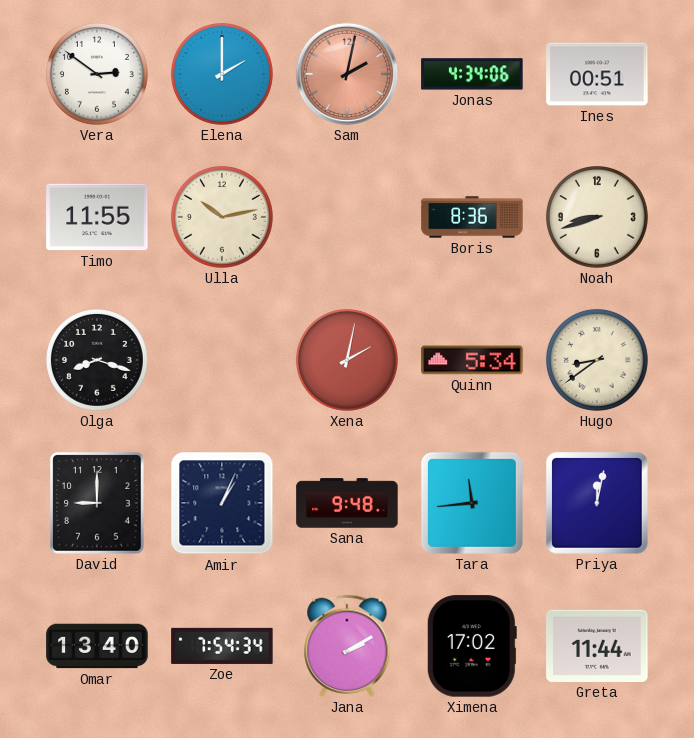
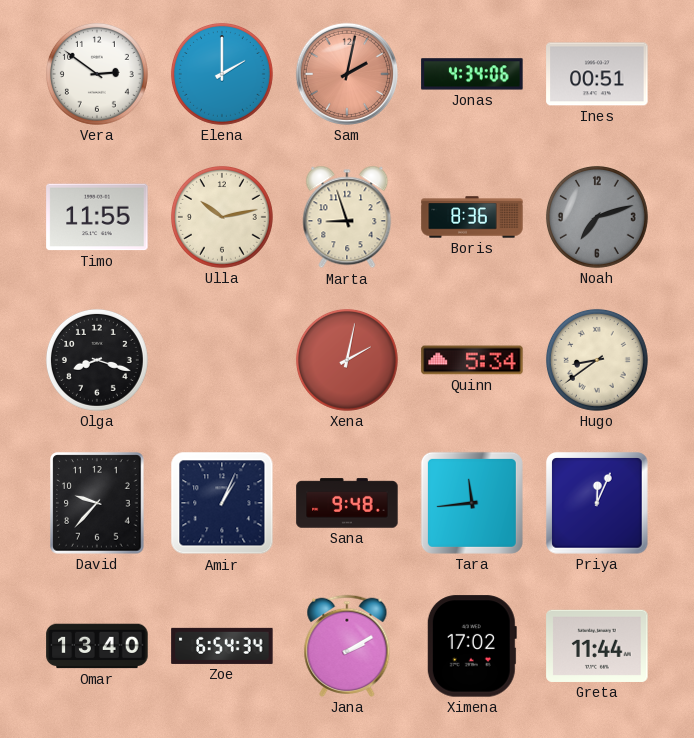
Marta: none -> 8:57 (347, 217)
Noah: 8:42 -> 7:12 (597, 217)
Noah dial: cream -> grey (597, 217)
David: 9:00 -> 9:37 (97, 503)
Priya: 12:02 -> 12:04 (597, 503)
Zoe: 7:54 -> 6:54 (222, 646)
